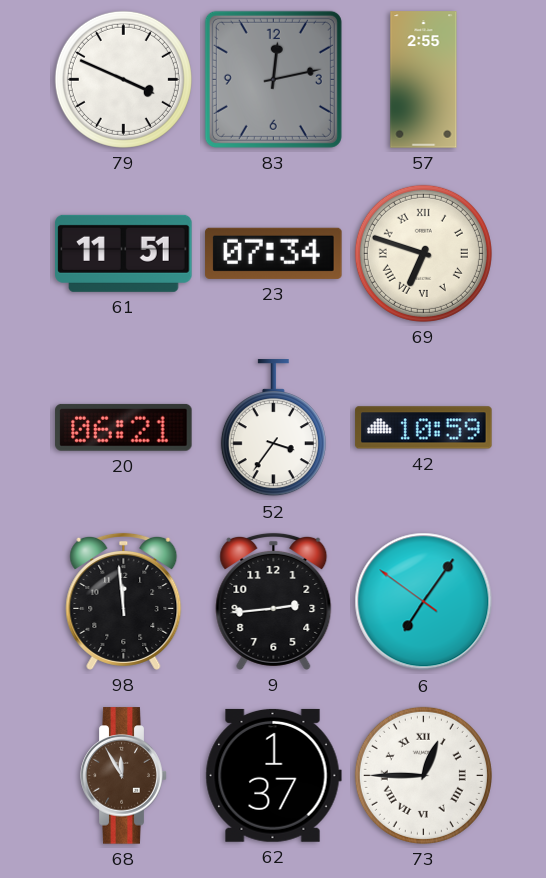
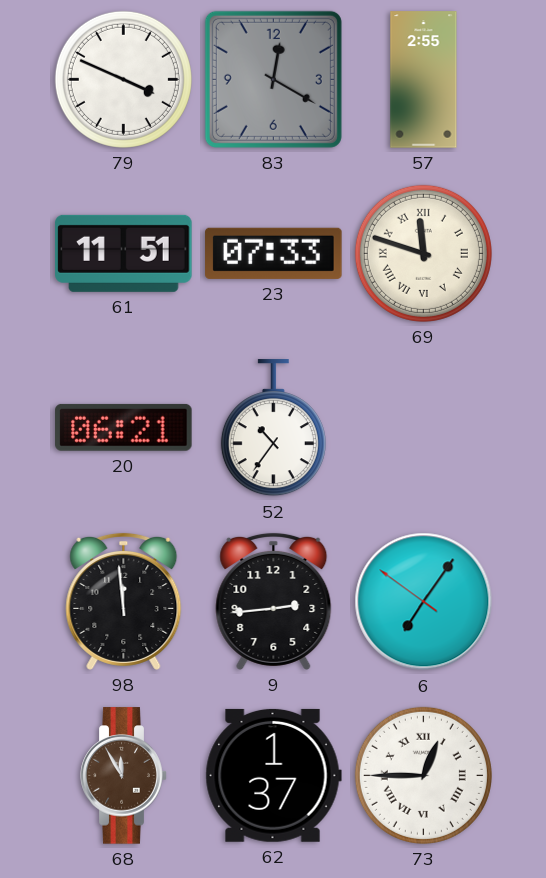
83: 12:13 -> 12:20 (273, 79)
23: 07:34 -> 07:33 (274, 253)
69: 6:48 -> 11:48 (423, 253)
52: 3:36 -> 10:36 (273, 428)
42: 10:59 -> none (424, 428)
